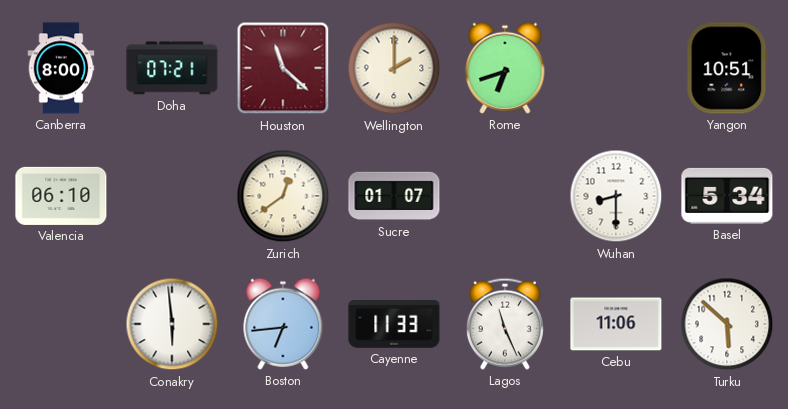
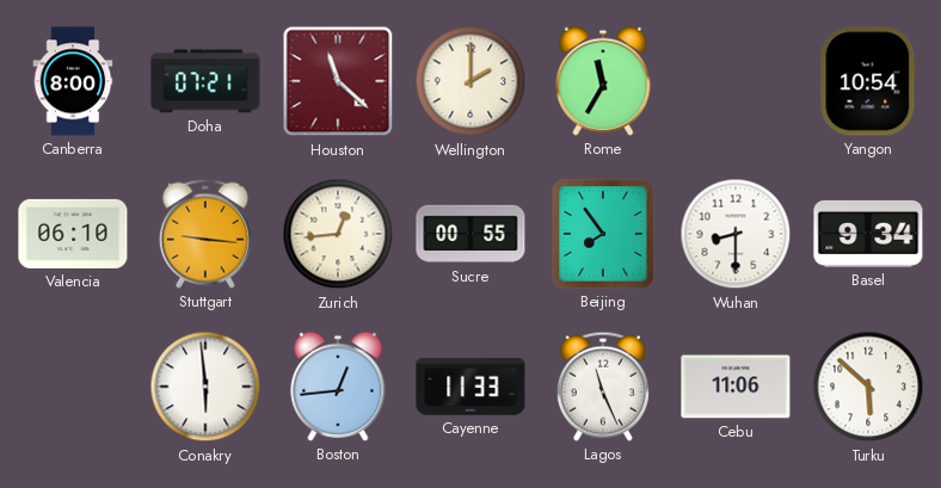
Rome: 6:42 -> 11:35 (603, 81)
Yangon: 10:51 -> 10:54 (868, 81)
Stuttgart: none -> 9:16 (205, 234)
Zurich: 12:39 -> 12:44 (338, 234)
Sucre: 01:07 -> 00:55 (470, 234)
Beijing: none -> 7:54 (603, 234)
Basel: 5:34 -> 9:34 (868, 234)
Boston: 6:44 -> 12:44 (338, 387)
